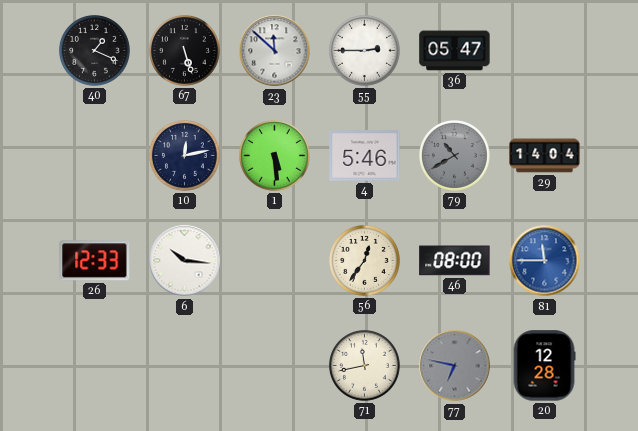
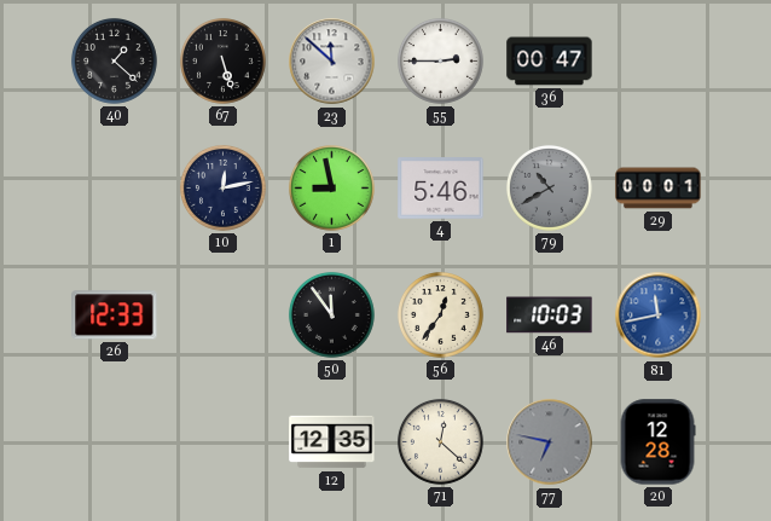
40: 1:19 -> 1:22 (114, 60)
36: 05:47 -> 00:47 (550, 62)
1: 5:29 -> 8:58 (331, 187)
29: 14:04 -> 00:01 (659, 189)
6: 10:16 -> none (185, 261)
50: none -> 11:54 (331, 314)
46: 08:00 -> 10:03 (550, 316)
81: 11:45 -> 11:43 (659, 316)
12: none -> 12:35 (332, 442)
71: 11:43 -> 12:22 (440, 441)
